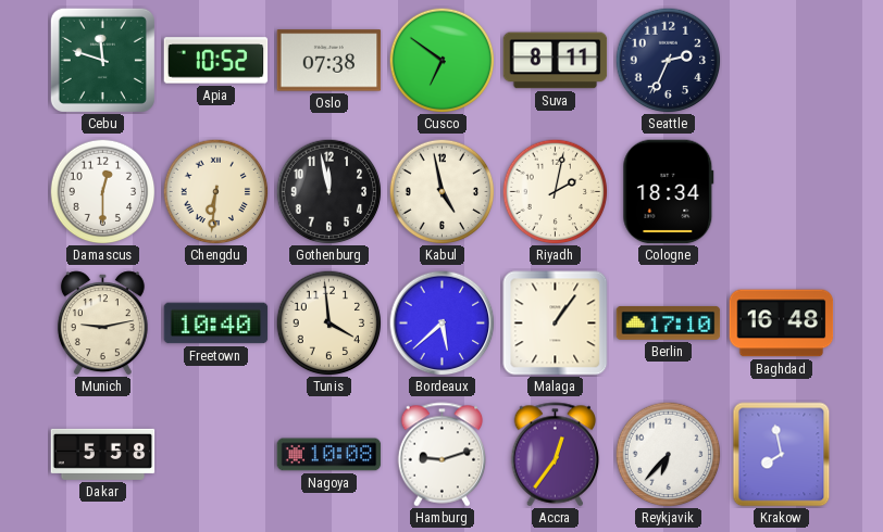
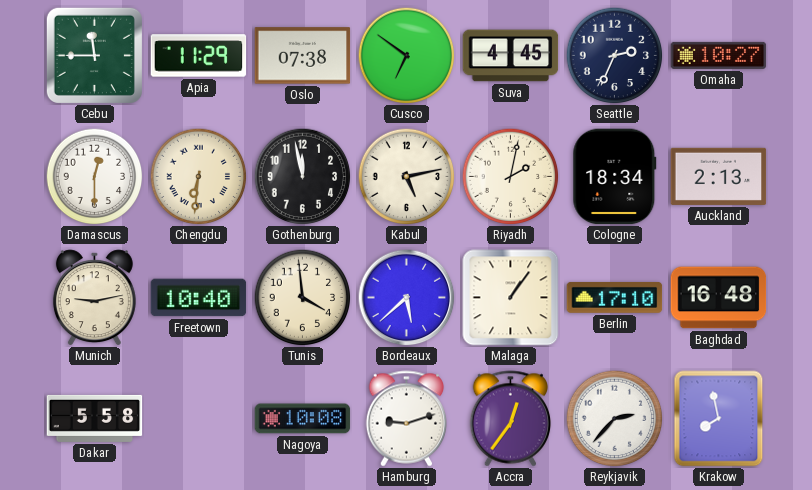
Cebu: 11:48 -> 11:45 (94, 55)
Apia: 10:52 -> 11:29 (199, 56)
Suva: 8:11 -> 4:45 (511, 56)
Omaha: none -> 10:27 (719, 55)
Kabul: 4:58 -> 5:13 (406, 176)
Auckland: none -> 2:13 (719, 176)
Reykjavik: 6:37 -> 2:37 (614, 418)
